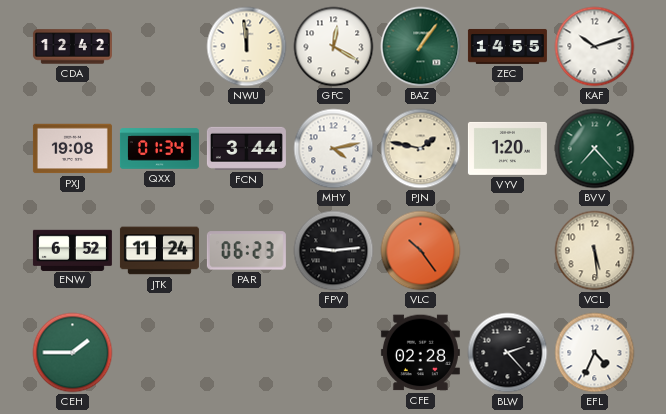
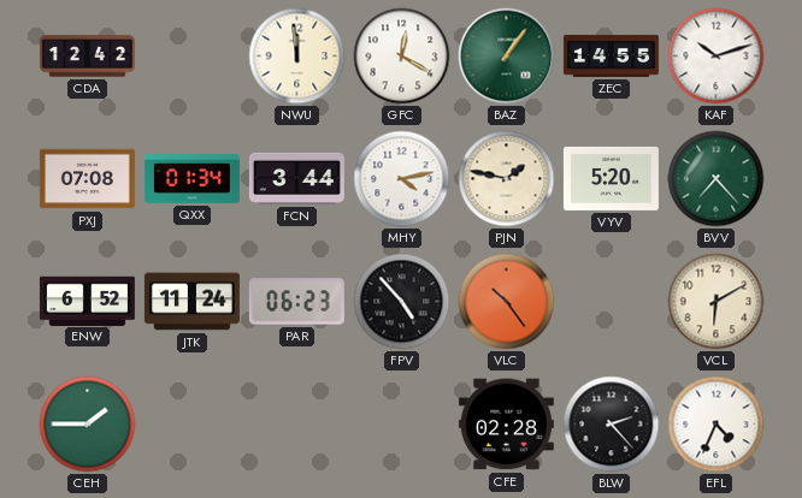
PXJ: 19:08 -> 07:08 (87, 179)
VYV: 1:20 -> 5:20 (611, 178)
FPV: 9:14 -> 4:53 (402, 302)
VCL: 5:29 -> 6:10 (717, 302)
